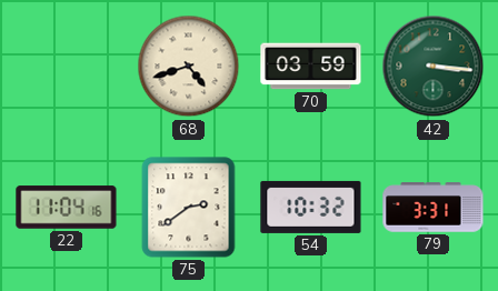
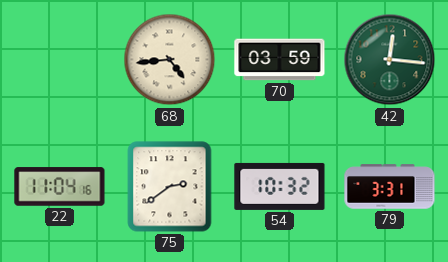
68: 4:42 -> 4:44 (170, 60)
42: 3:16 -> 12:16 (390, 60)
